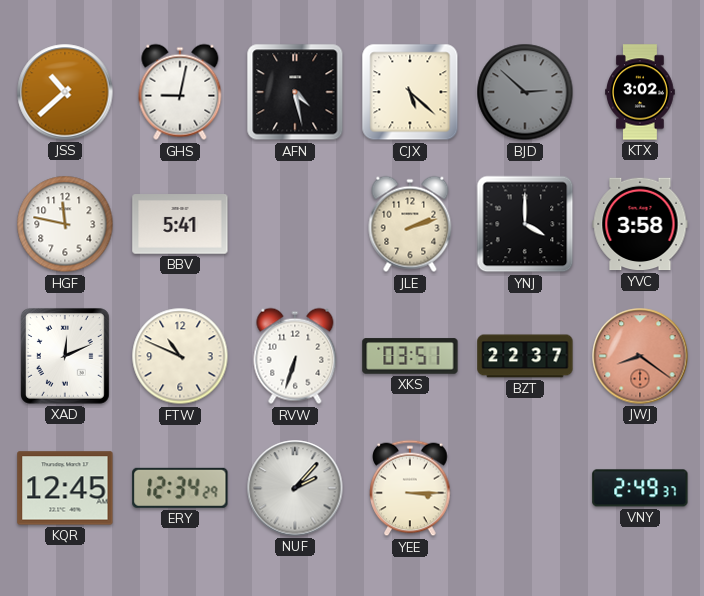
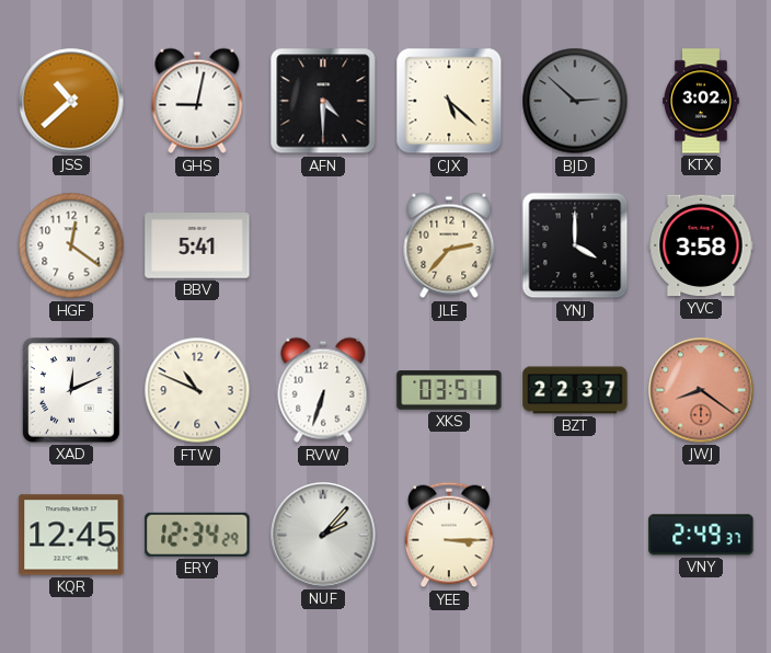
AFN: 4:28 -> 4:30 (323, 101)
HGF: 11:47 -> 12:21 (71, 245)
JLE: 2:12 -> 2:37 (449, 245)
